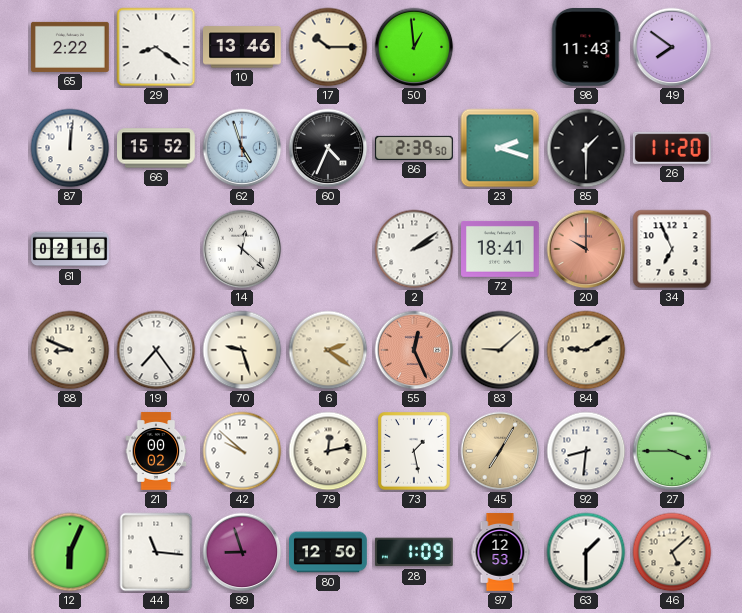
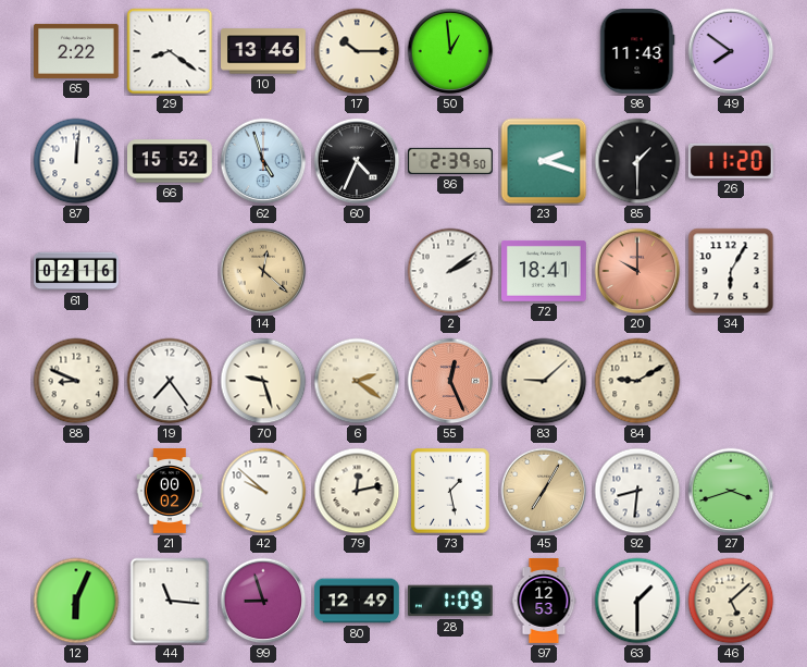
14 dial: white -> champagne (263, 271)
34: 6:56 -> 6:05 (731, 271)
27: 3:45 -> 3:42 (731, 491)
80: 12:50 -> 12:49 (358, 601)
